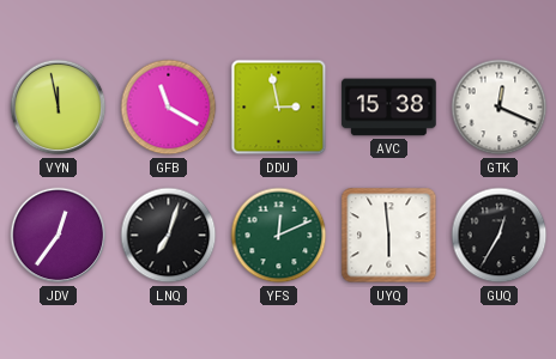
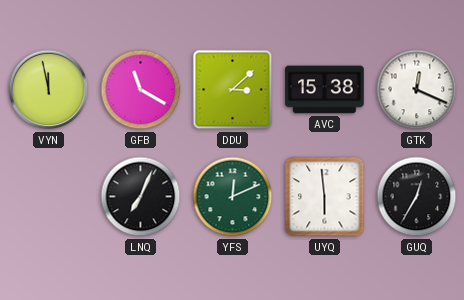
DDU: 2:58 -> 3:08 (233, 90)
JDV: 12:36 -> none (59, 236)
LNQ: 7:03 -> 7:04 (141, 197)
